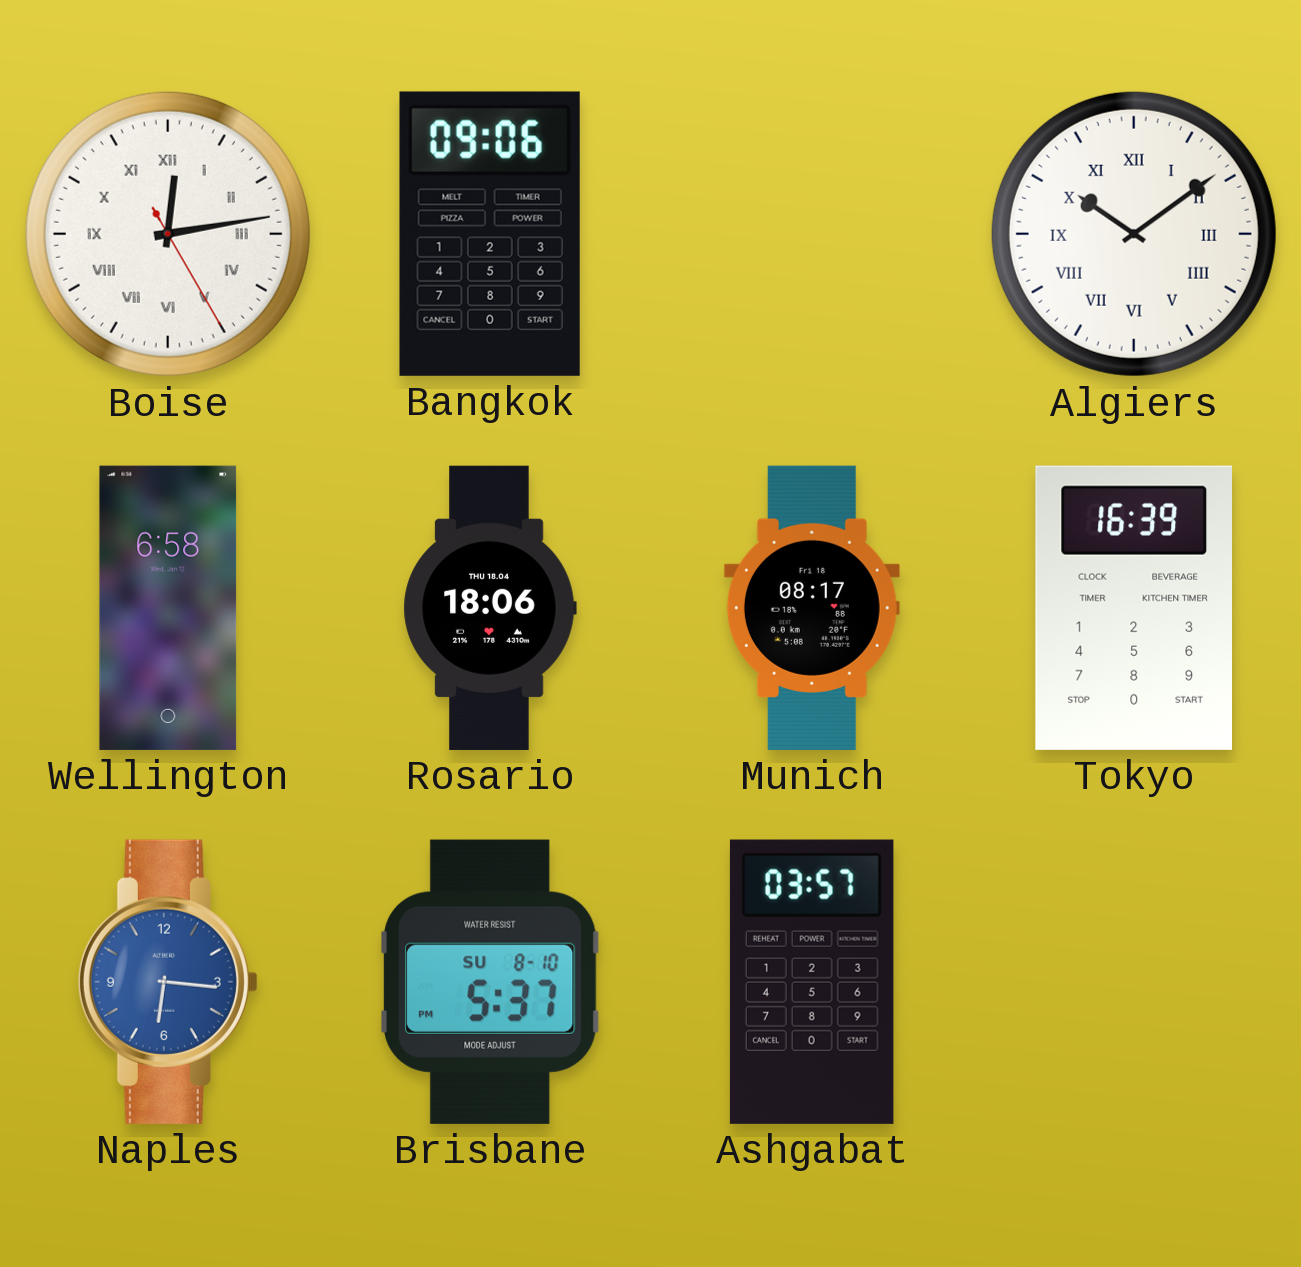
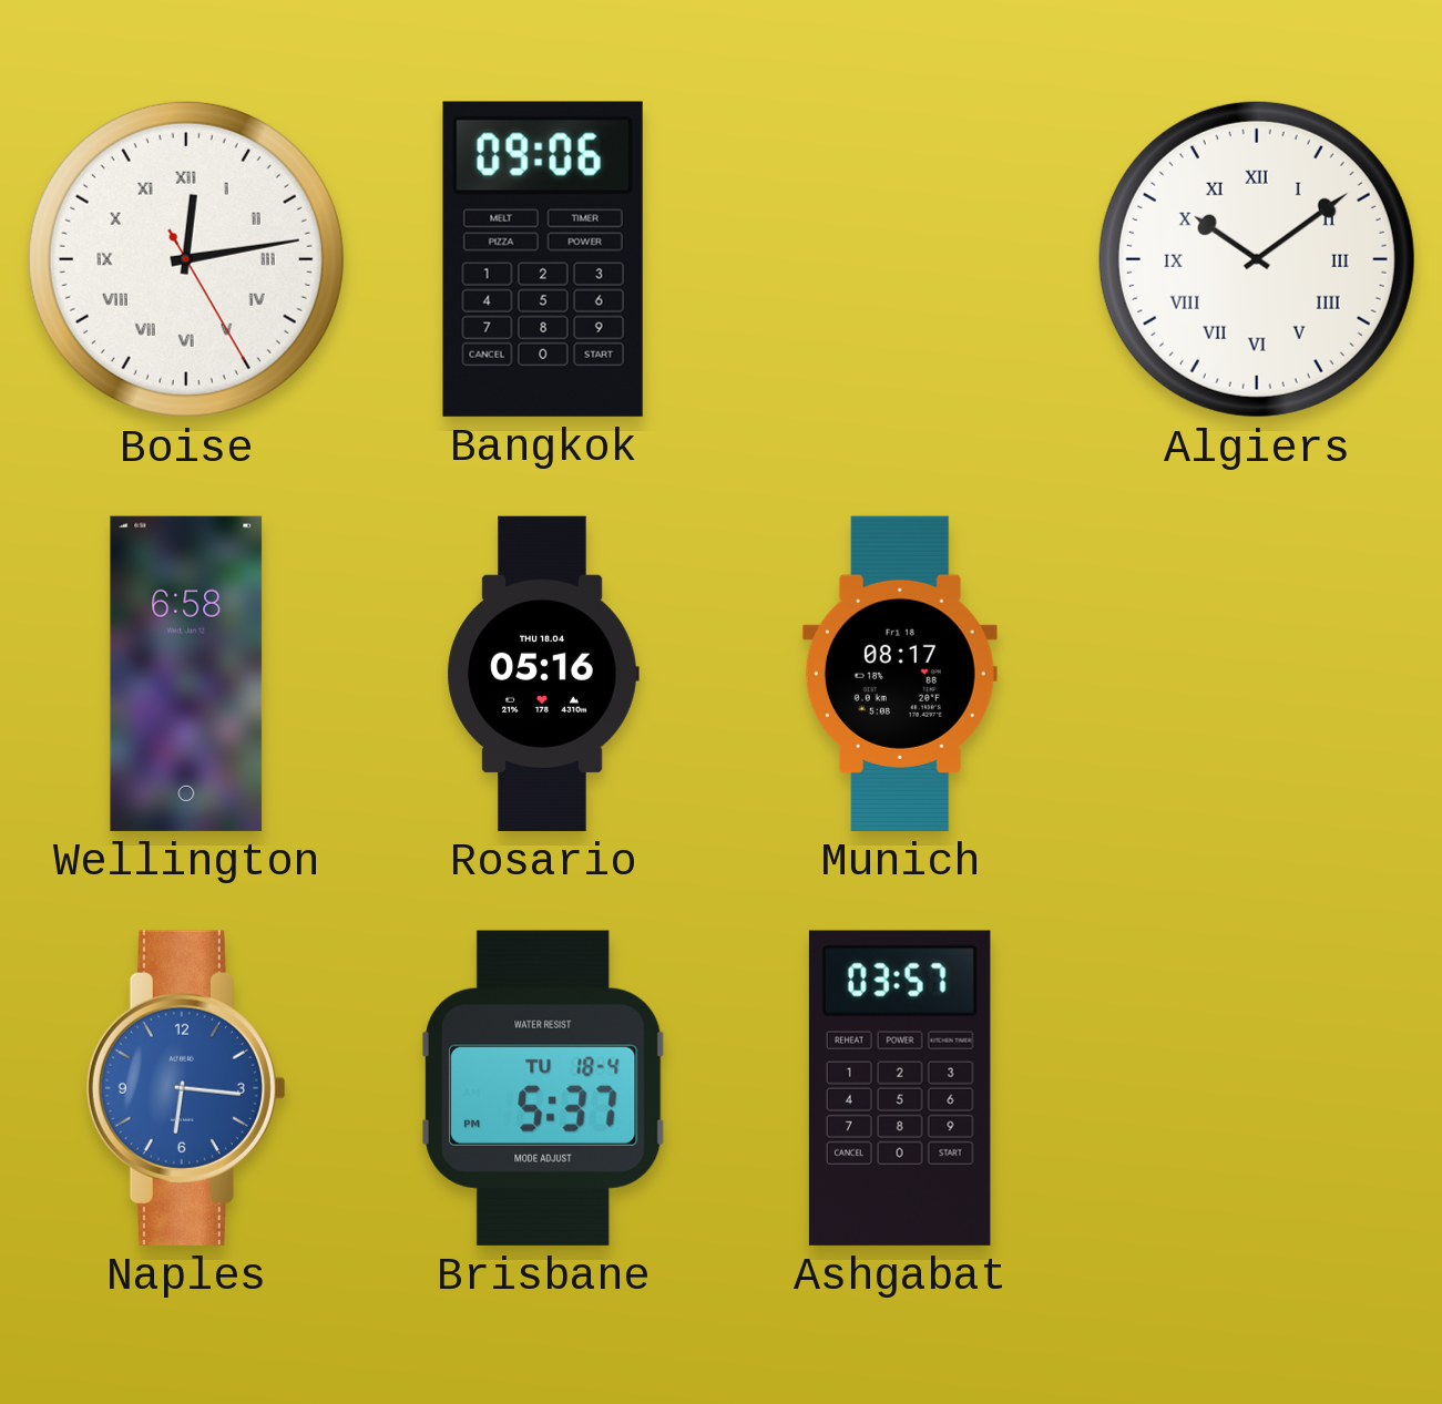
Rosario: 18:06 -> 05:16 (543, 674)
Tokyo: 16:39 -> none (1133, 608)
Brisbane date: SU 8-10 -> TU 18-4 (544, 1088)
